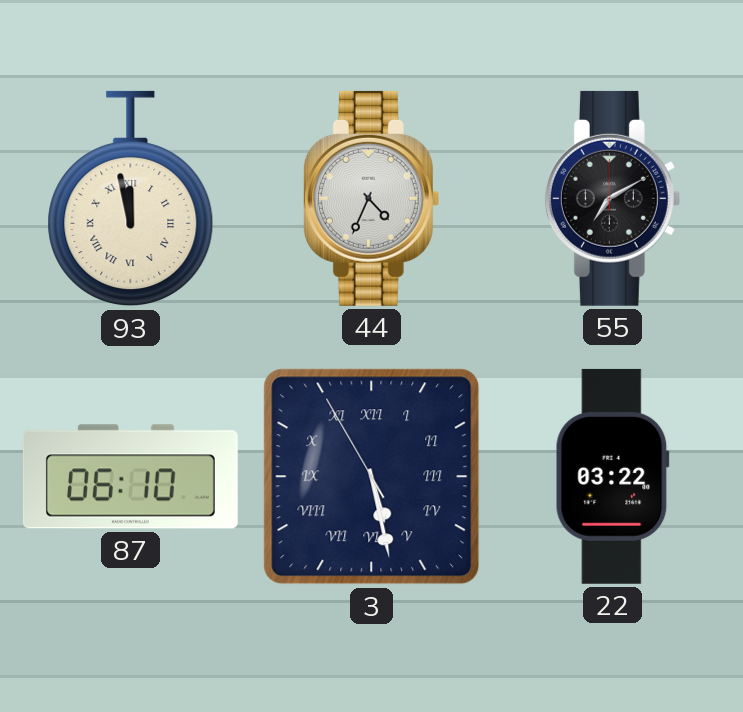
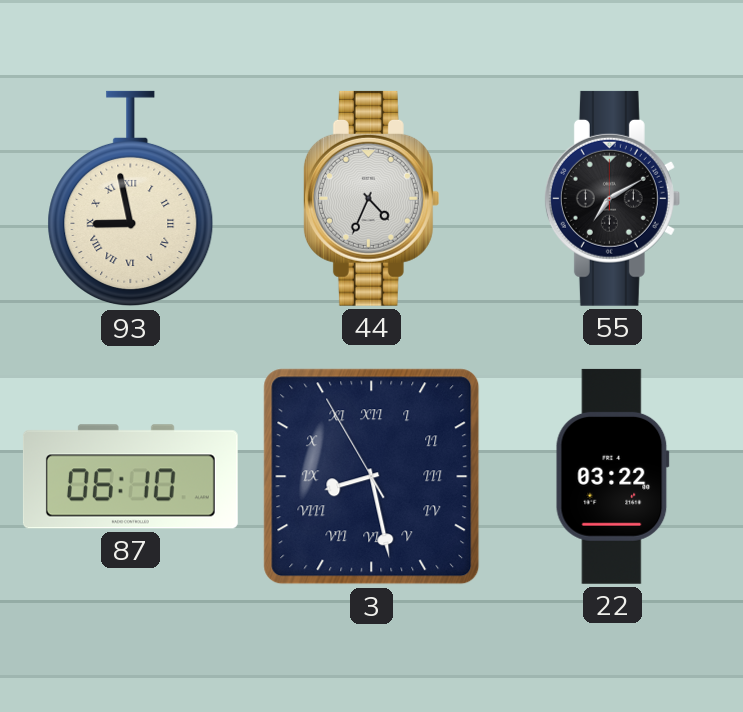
93: 11:58 -> 8:58 (131, 199)
3: 5:27 -> 8:27 (372, 477)
